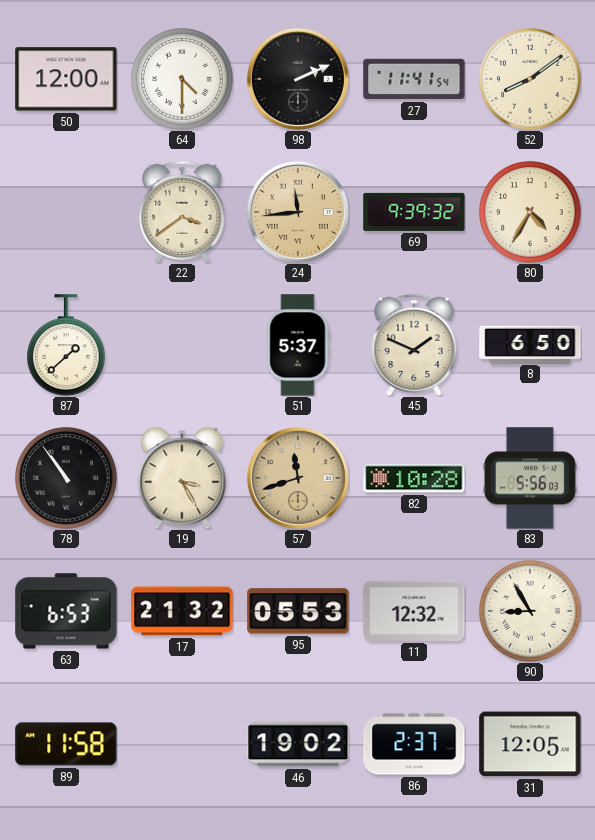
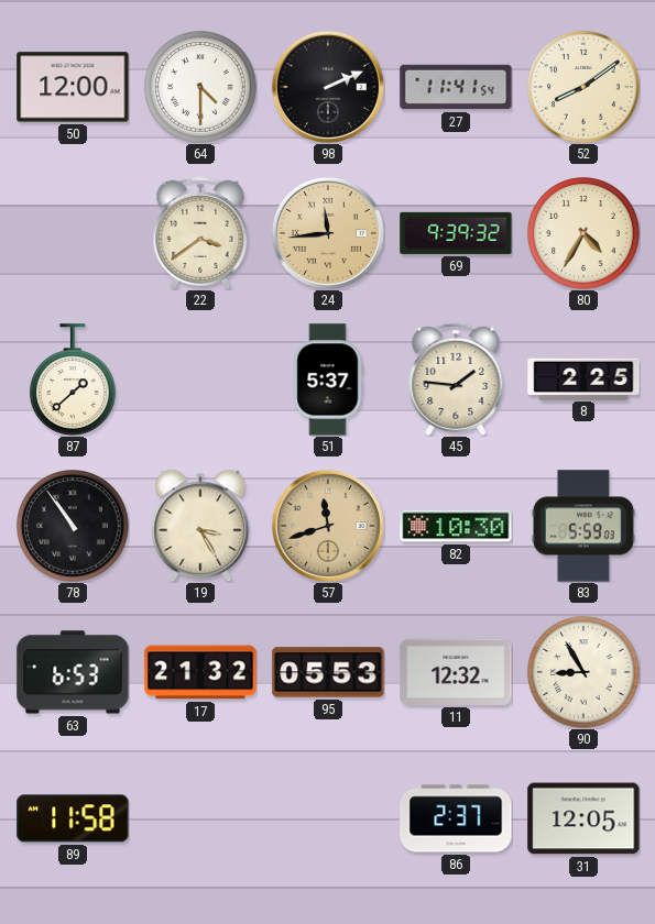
45: 1:49 -> 1:46 (456, 380)
8: 6:50 -> 2:25 (583, 378)
82: 10:28 -> 10:30 (456, 526)
83: 5:56 -> 5:59 (583, 526)
46: 19:02 -> none (298, 744)
